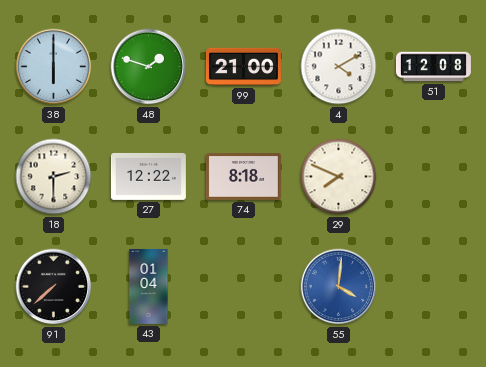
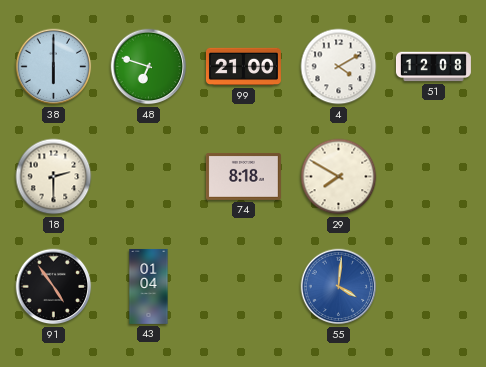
48: 1:48 -> 6:48 (149, 67)
27: 12:22 -> none (148, 176)
29: 7:49 -> 7:50 (339, 177)
91: 7:38 -> 4:54 (54, 287)
